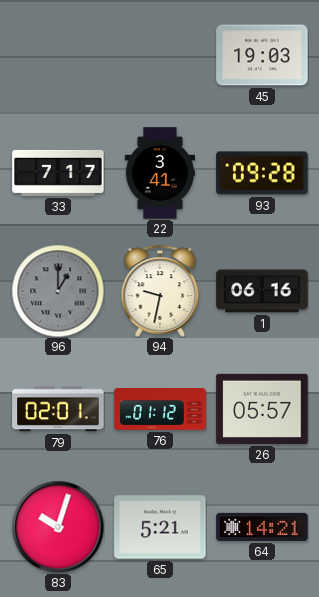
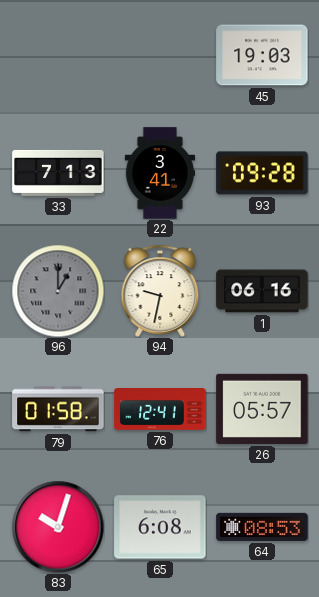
33: 7:17 -> 7:13 (58, 173)
79: 02:01 -> 01:58 (58, 409)
76: 01:12 -> 12:41 (160, 410)
65: 5:21 -> 6:08 (160, 527)
64: 14:21 -> 08:53 (262, 527)
